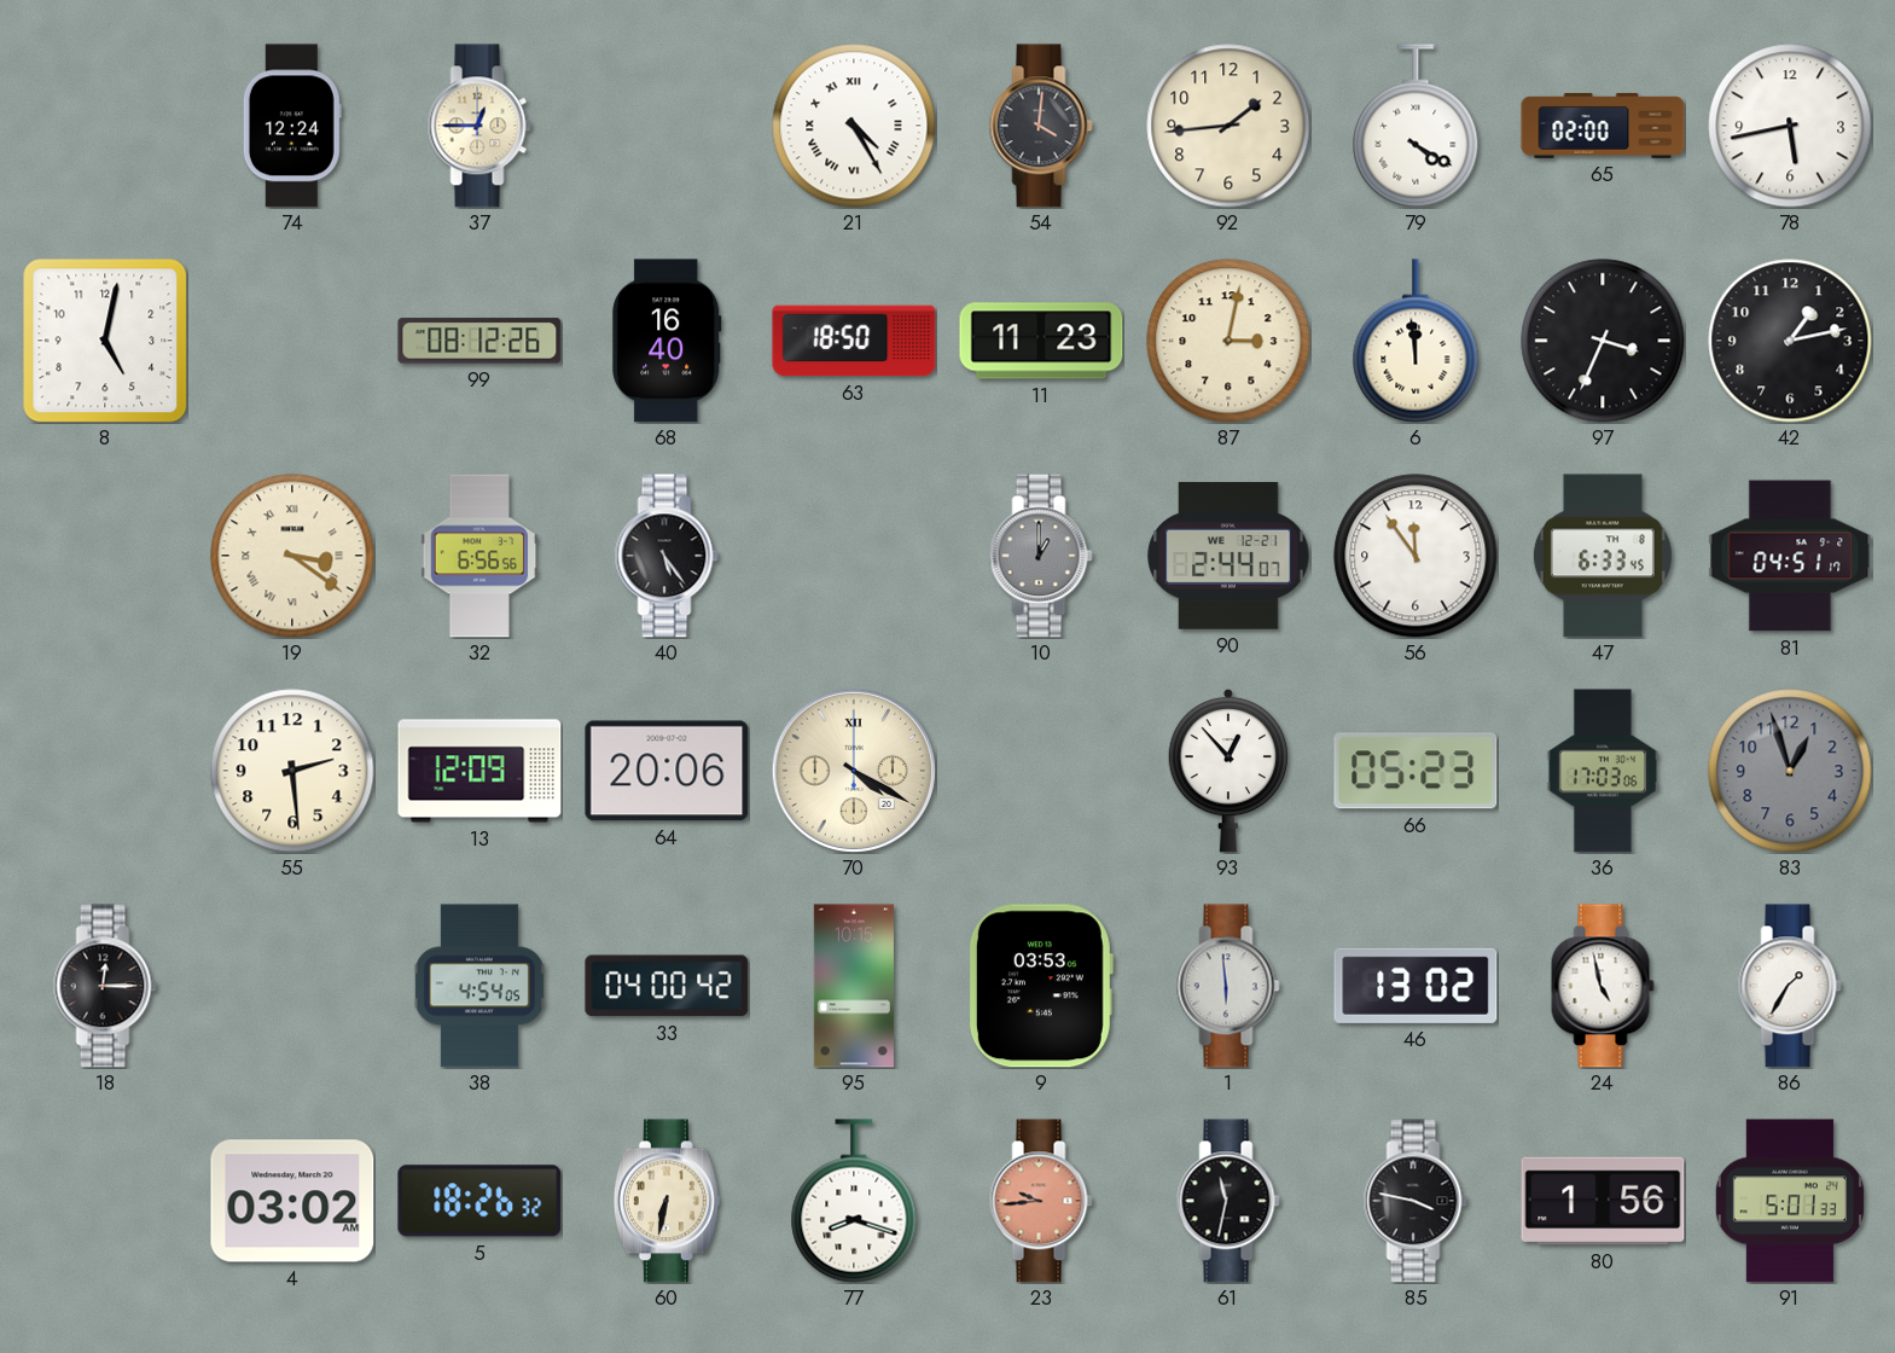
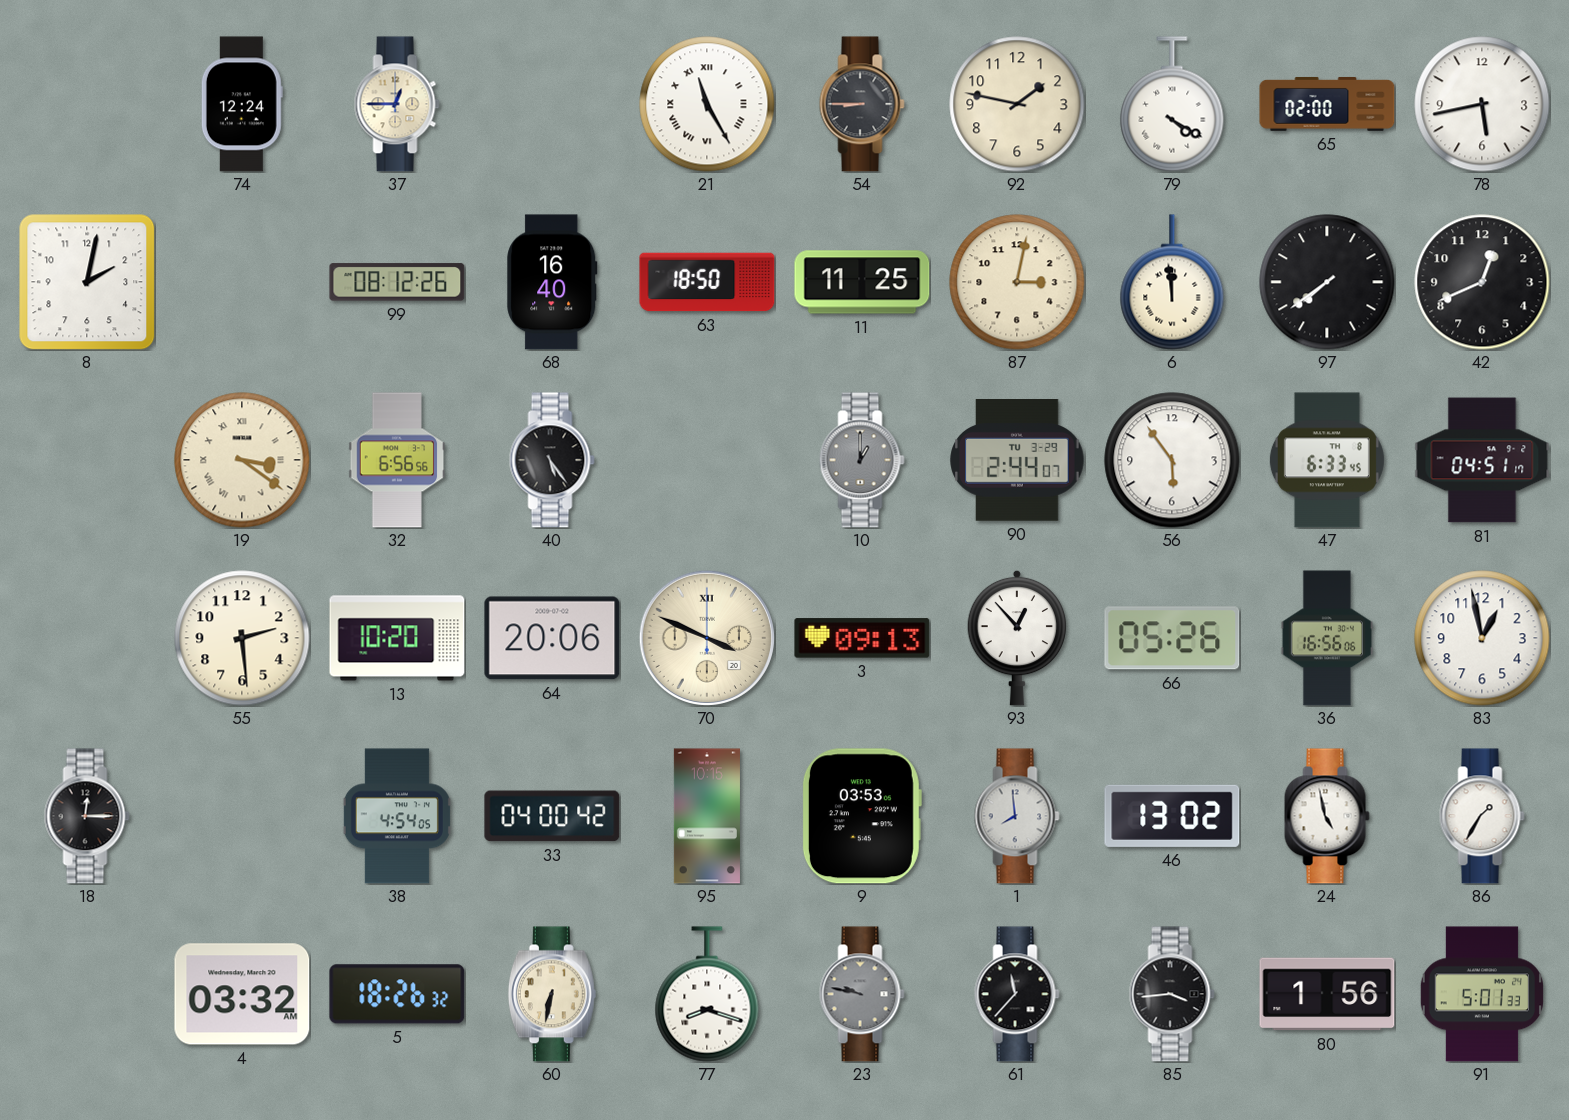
21: 4:25 -> 11:25 (707, 104)
54: 4:01 -> 8:45 (862, 104)
92: 1:44 -> 1:47 (1017, 104)
8: 5:02 -> 2:02 (87, 282)
11: 11:23 -> 11:25 (862, 282)
97: 3:34 -> 7:39 (1327, 282)
42: 1:13 -> 12:41 (1482, 282)
90 date: WE 12-21 -> TU 3-29 (1017, 461)
56: 11:54 -> 5:54 (1172, 460)
13: 12:09 -> 10:20 (397, 638)
70: 4:20 -> 3:49 (707, 638)
3: none -> 09:13 (862, 638)
66: 05:23 -> 05:26 (1172, 638)
36: 17:03 -> 16:56 (1326, 638)
83: 12:57 -> 12:58 (1482, 638)
83 dial: grey -> white (1482, 638)
1: 5:59 -> 7:59 (1017, 816)
4: 03:02 -> 03:32 (242, 994)
23: 9:44 -> 9:47 (862, 994)
23 dial: salmon -> grey (862, 994)
61: 11:32 -> 11:37 (1017, 994)
85: 3:47 -> 3:44 (1172, 994)
